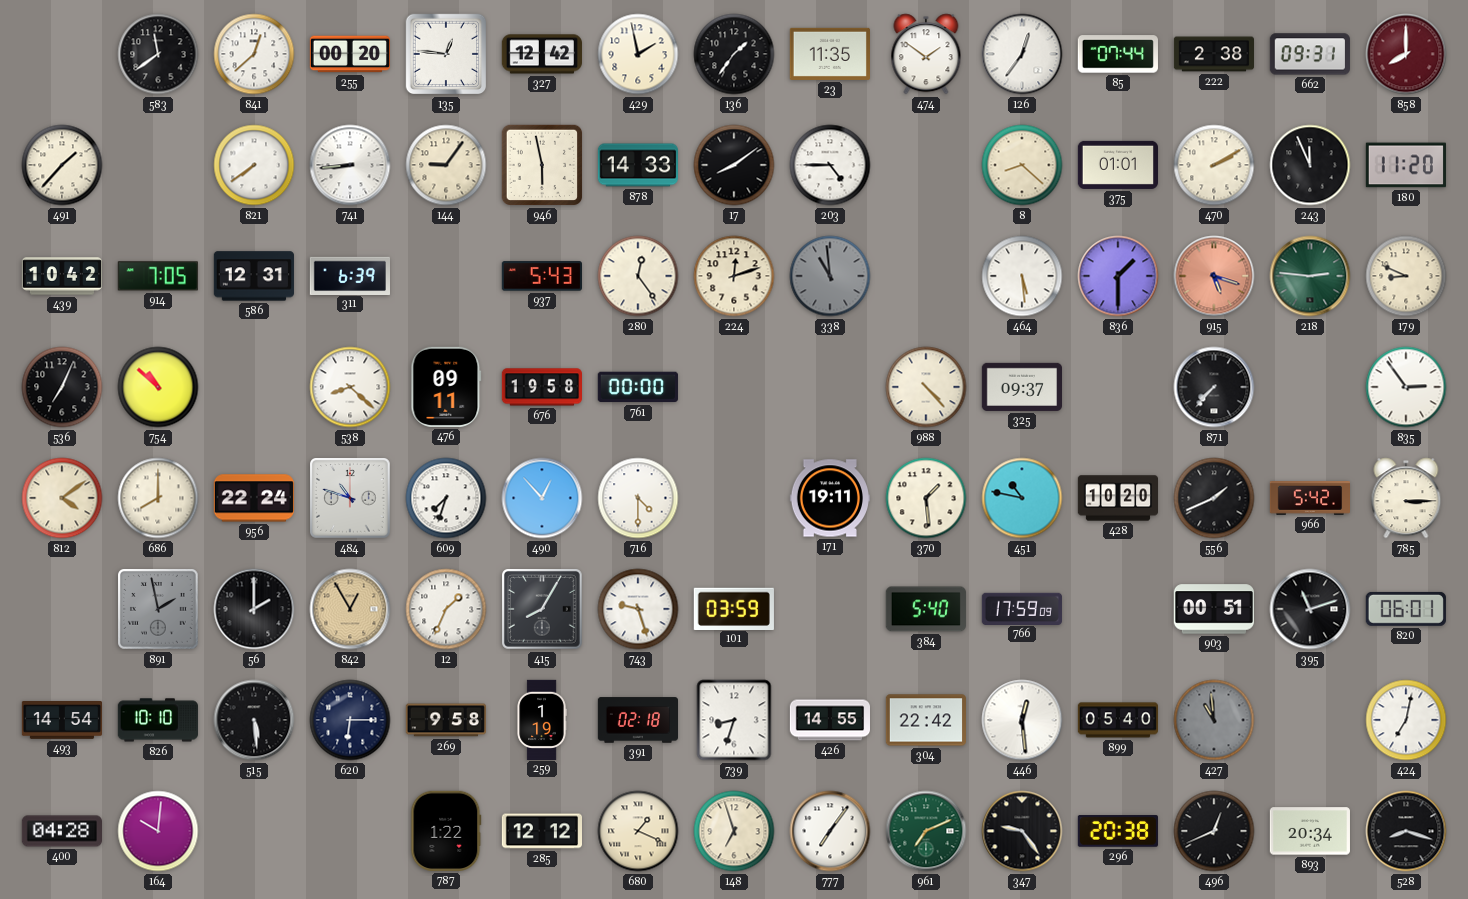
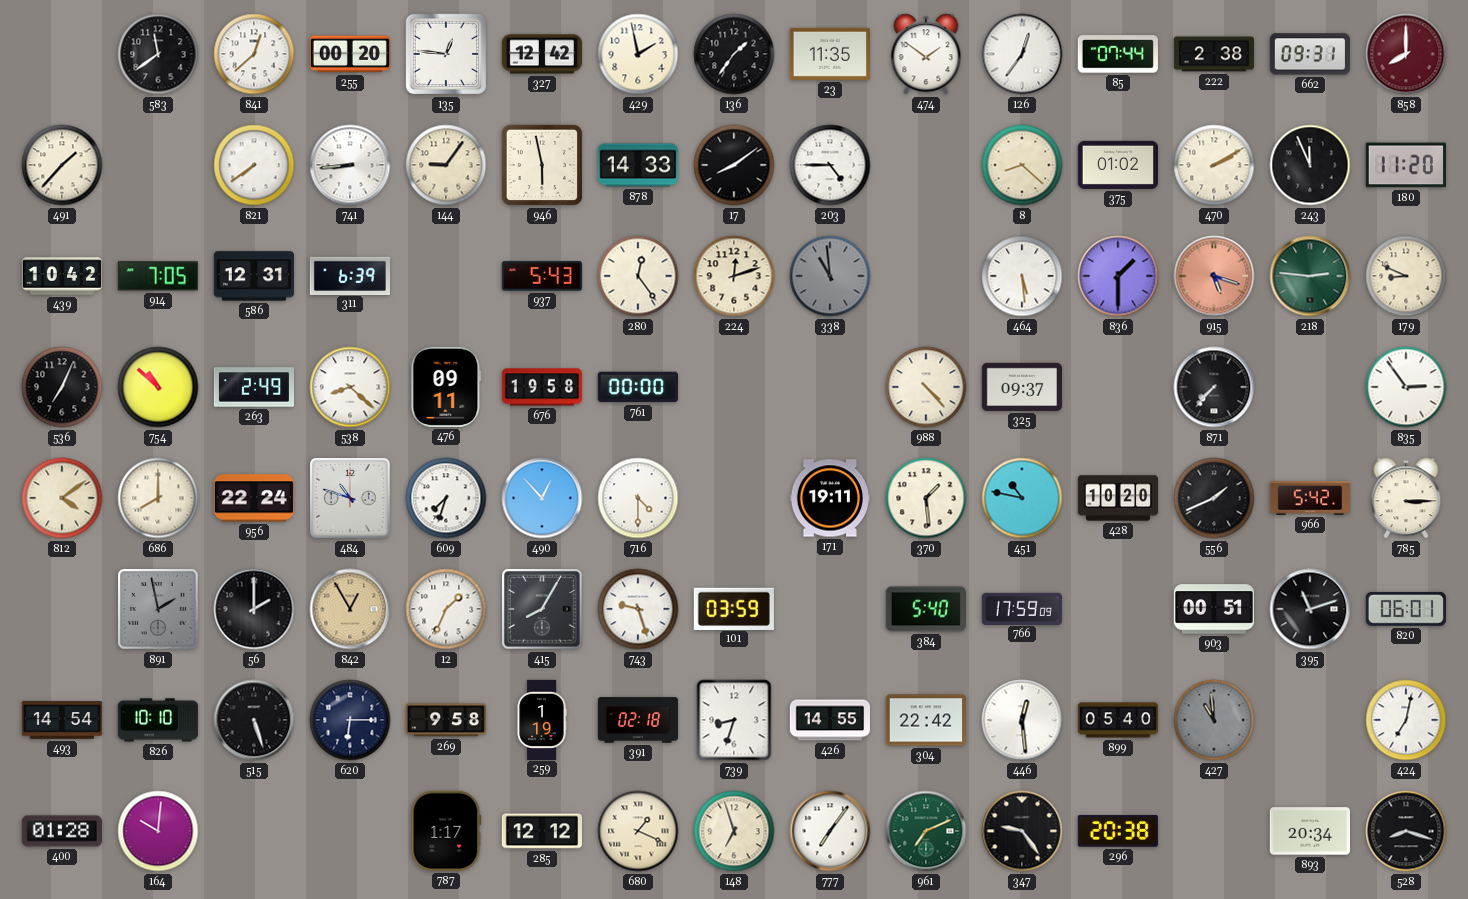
375: 01:01 -> 01:02 (1117, 165)
263: none -> 2:49 (253, 387)
515: 5:29 -> 5:27 (254, 720)
400: 04:28 -> 01:28 (61, 831)
787: 1:22 -> 1:17 (446, 831)
496: 12:41 -> none (1214, 831)
